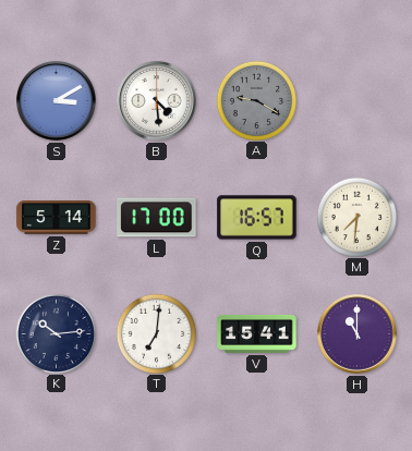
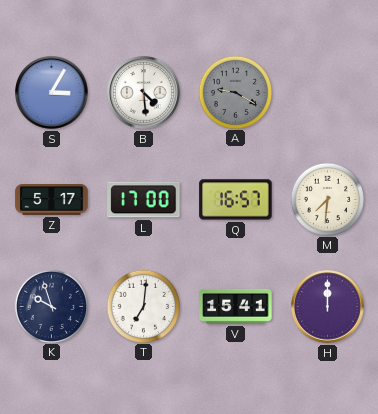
S: 3:10 -> 3:05 (52, 93)
Z: 5:14 -> 5:17 (52, 200)
K: 10:14 -> 9:57 (51, 306)
H: 11:00 -> 12:00 (328, 307)
